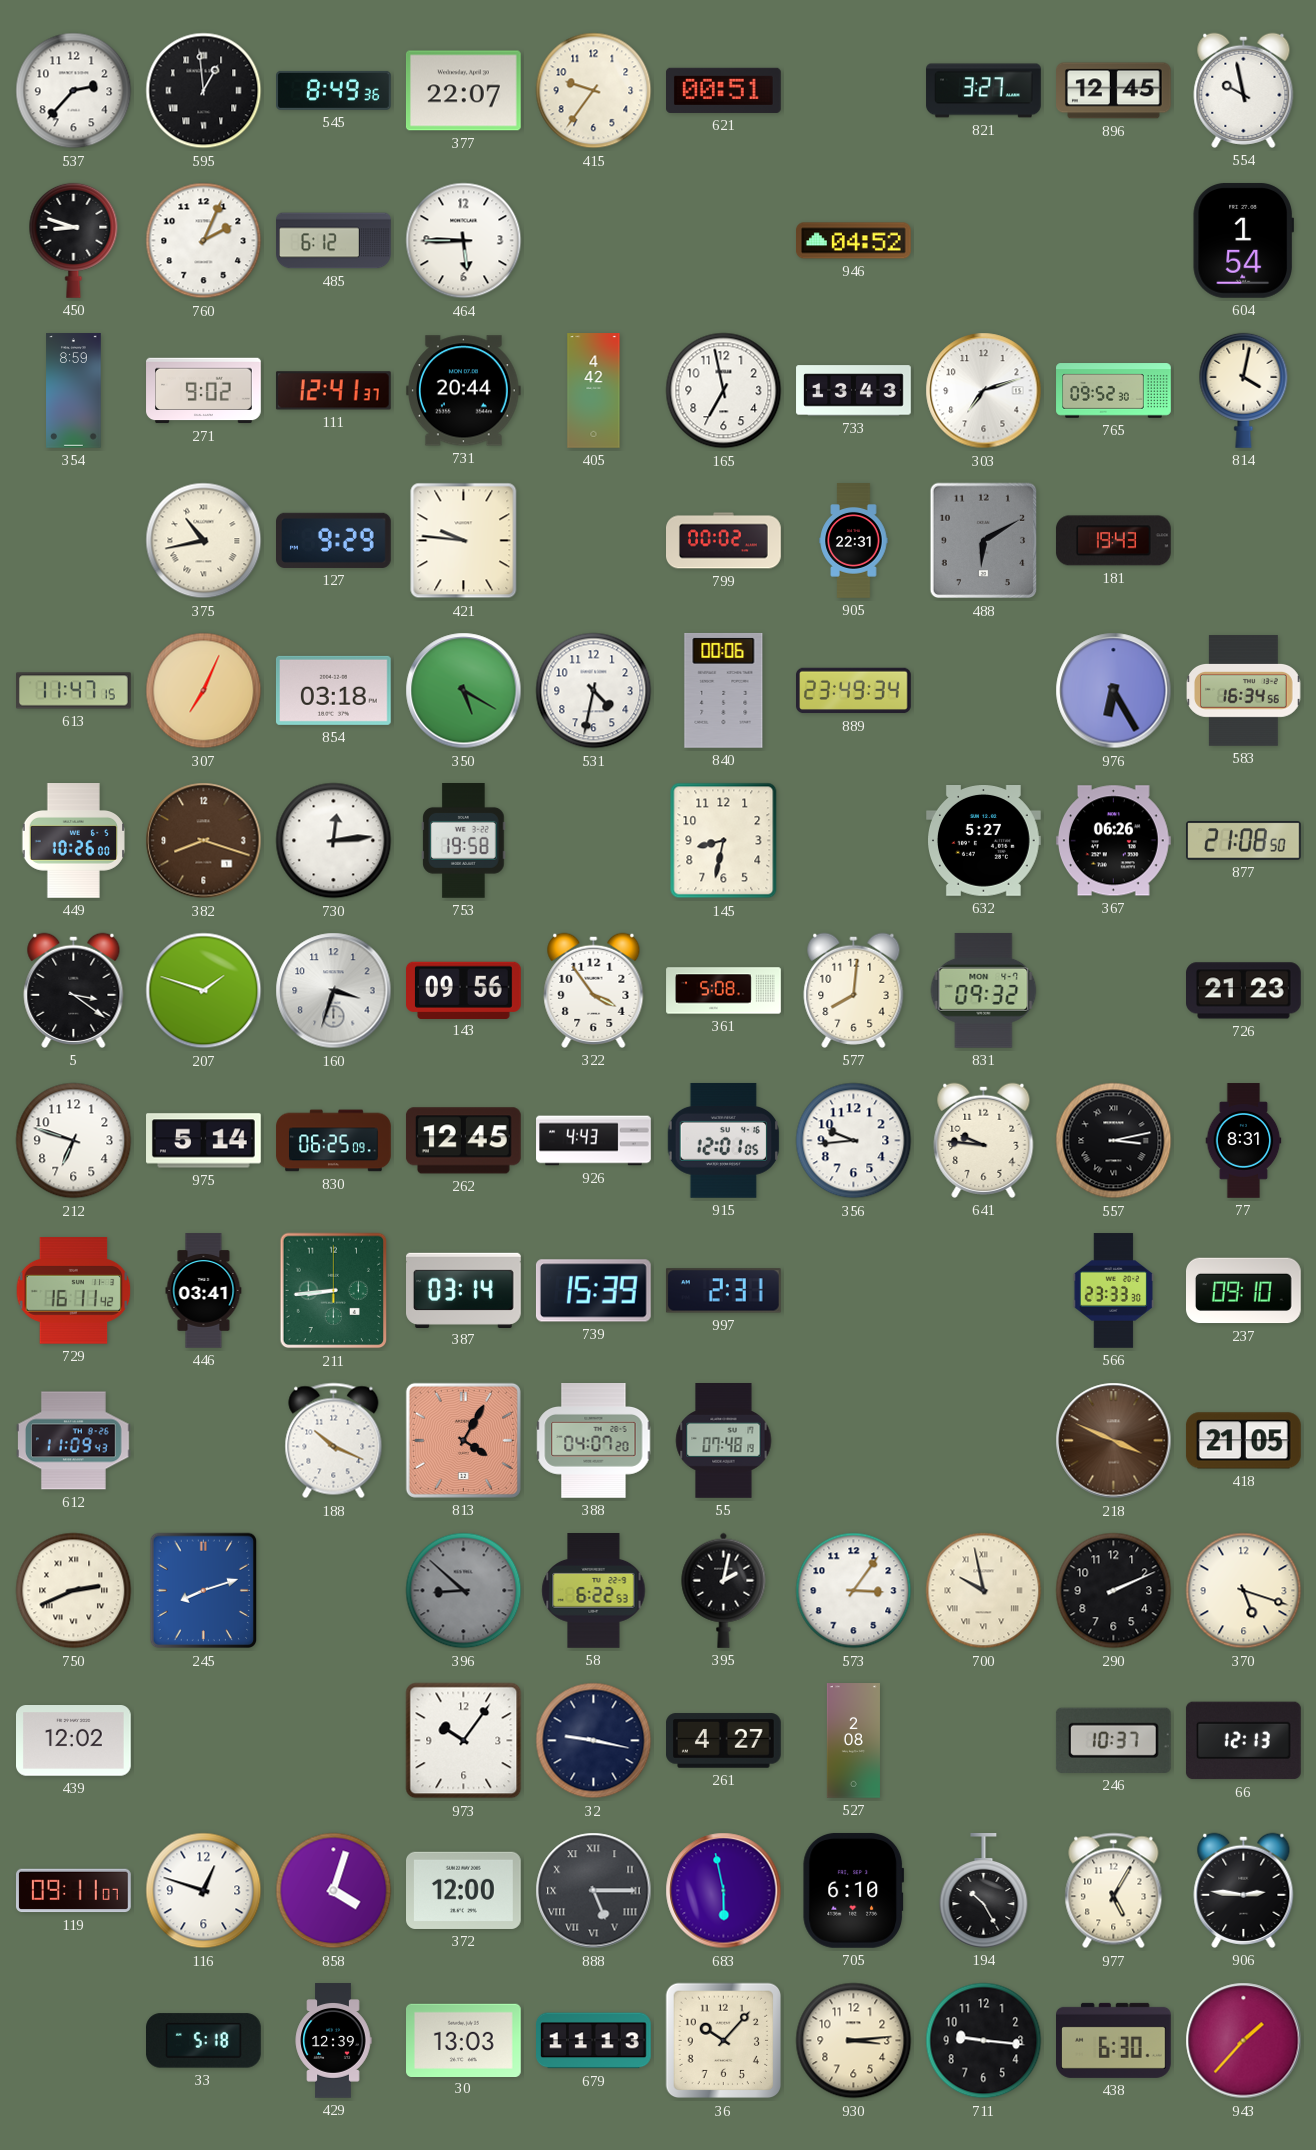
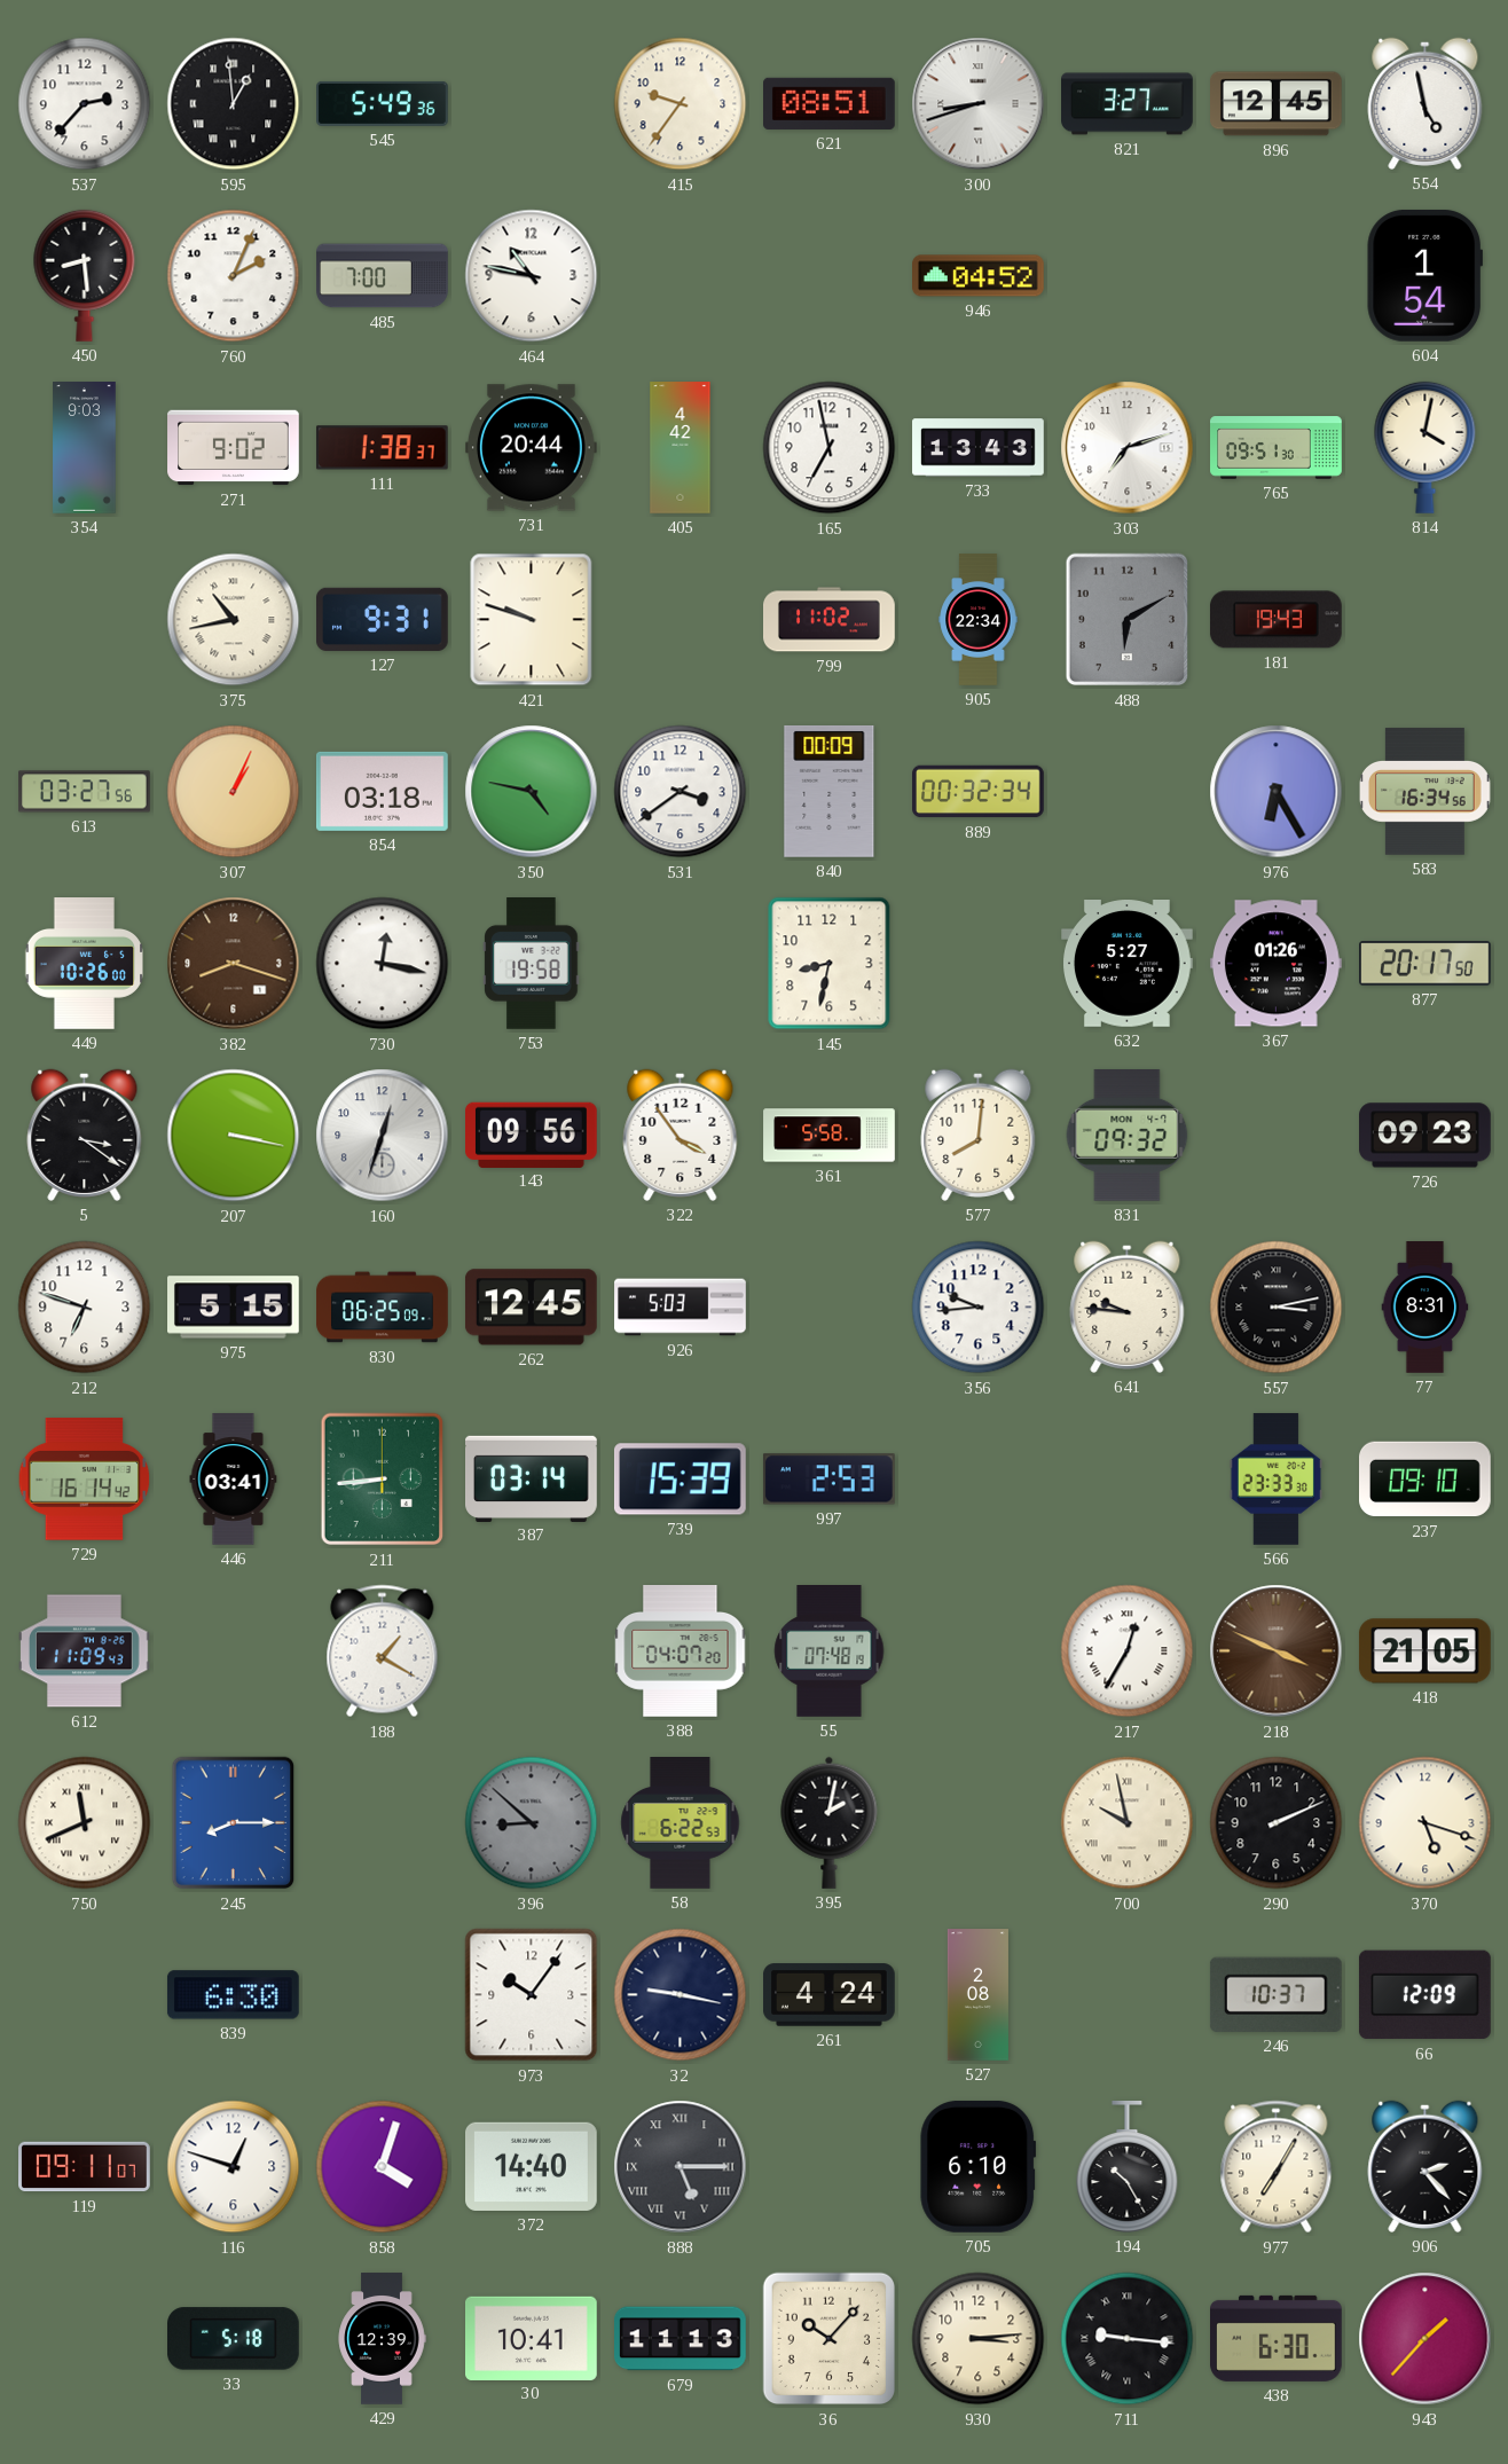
545: 8:49 -> 5:49 (383, 103)
377: 22:07 -> none (463, 91)
621: 00:51 -> 08:51 (830, 103)
300: none -> 8:42 (979, 104)
554: 9:58 -> 4:58 (1425, 103)
450: 8:48 -> 8:29 (85, 275)
485: 6:12 -> 7:00 (383, 276)
464: 5:45 -> 10:47 (532, 276)
354: 8:59 -> 9:03 (85, 448)
111: 12:41 -> 1:38 (382, 448)
765: 09:52 -> 09:51 (1277, 448)
127: 9:29 -> 9:31 (383, 619)
421: 9:46 -> 9:48 (532, 620)
799: 00:02 -> 11:02 (830, 620)
905: 22:31 -> 22:34 (979, 620)
613: 11:47 -> 03:27 (85, 792)
307: 7:04 -> 1:04 (234, 792)
350: 5:20 -> 4:47 (532, 792)
531: 4:32 -> 3:39 (681, 792)
840: 00:06 -> 00:09 (830, 792)
889: 23:49 -> 00:32 (979, 792)
730: 12:14 -> 12:17 (383, 964)
367: 06:26 -> 01:26 (1275, 964)
877: 21:08 -> 20:17 (1425, 964)
207: 1:48 -> 3:17 (234, 1136)
160: 3:33 -> 12:33 (383, 1136)
361: 5:08 -> 5:58 (830, 1136)
726: 21:23 -> 09:23 (1425, 1136)
975: 5:14 -> 5:15 (234, 1308)
926: 4:43 -> 5:03 (681, 1308)
915: 12:01 -> none (724, 1140)
729: 16:11 -> 16:14 (85, 1480)
997: 2:31 -> 2:53 (828, 1480)
188: 10:19 -> 1:20 (383, 1651)
813: 4:05 -> none (463, 1440)
217: none -> 12:35 (1128, 1651)
750: 2:41 -> 11:41 (85, 1823)
245: 8:12 -> 8:15 (234, 1823)
573: 3:06 -> none (854, 1591)
439: 12:02 -> none (74, 1741)
839: none -> 6:30 (233, 1995)
261: 4:27 -> 4:24 (830, 1995)
66: 12:13 -> 12:09 (1425, 1995)
372: 12:00 -> 14:40 (532, 2166)
683: 5:58 -> none (724, 1891)
977: 5:05 -> 7:05 (1277, 2167)
906: 2:46 -> 2:23 (1425, 2166)
30: 13:03 -> 10:41 (532, 2338)
711 numerals: Arabic -> Roman (1128, 2339)
